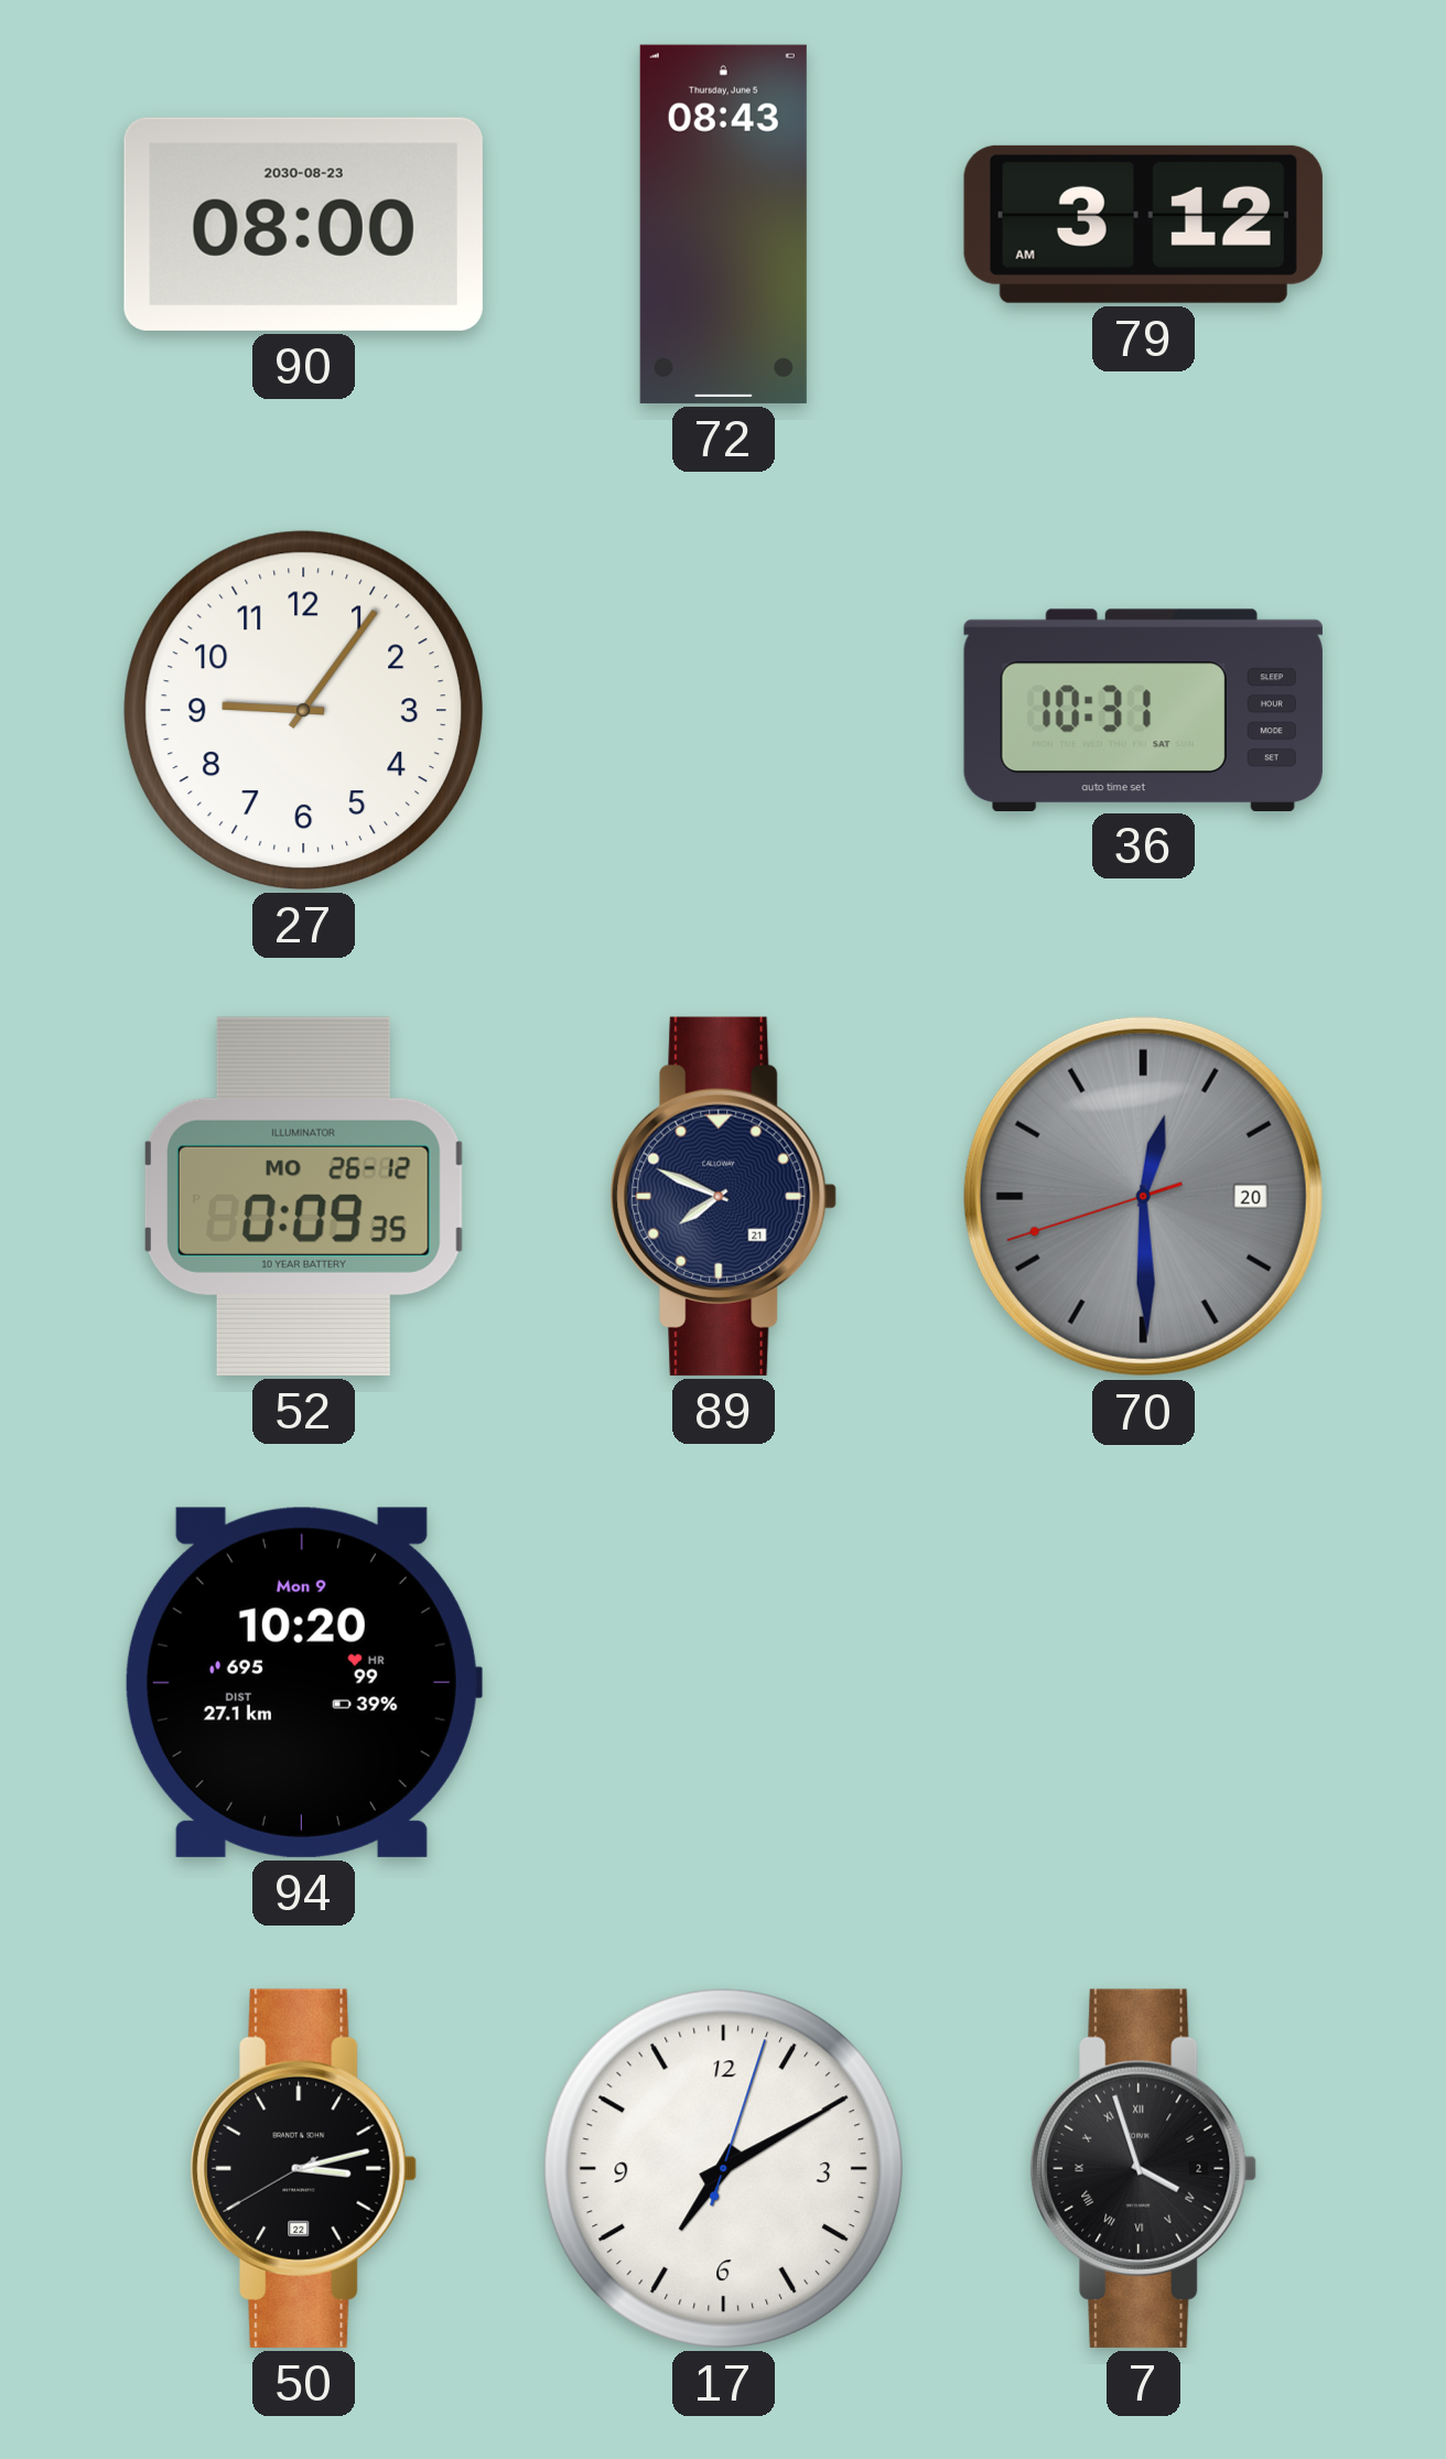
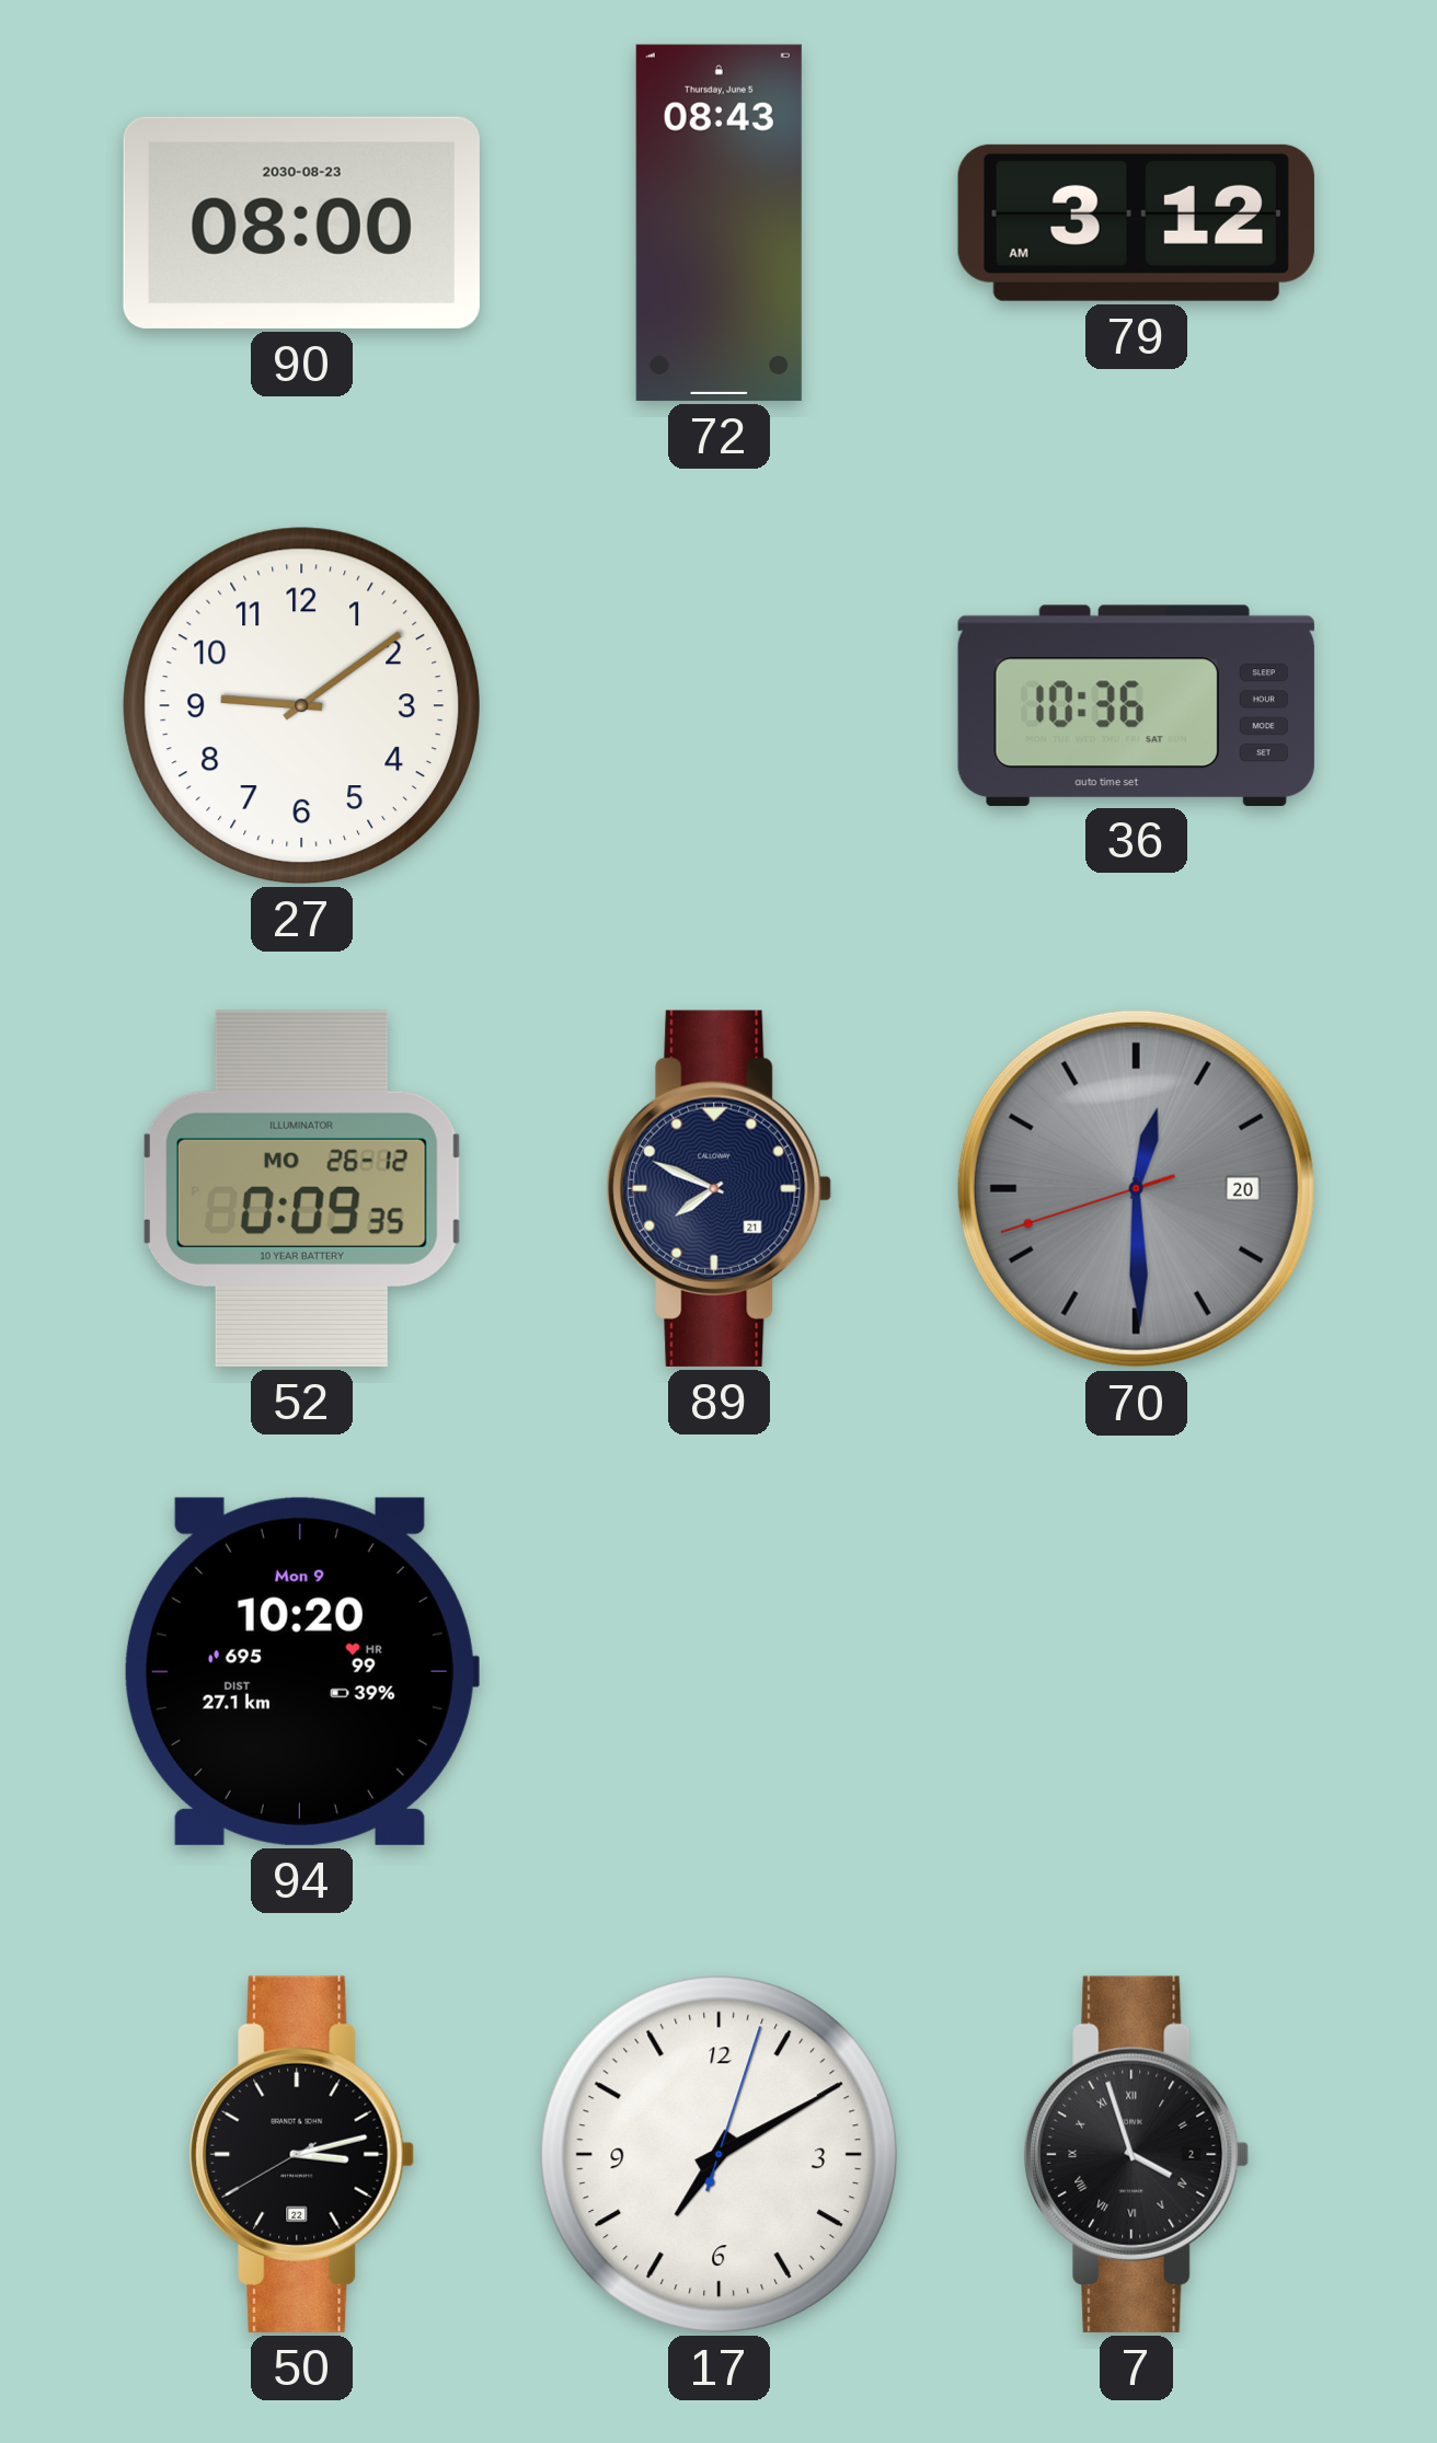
27: 9:06 -> 9:09 (301, 705)
36: 10:31 -> 10:36 (1136, 705)
